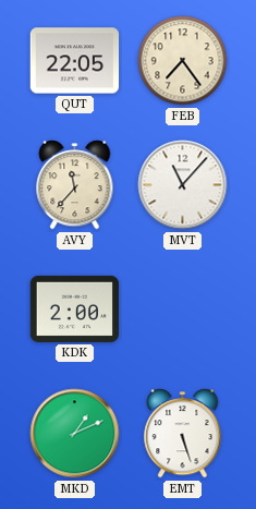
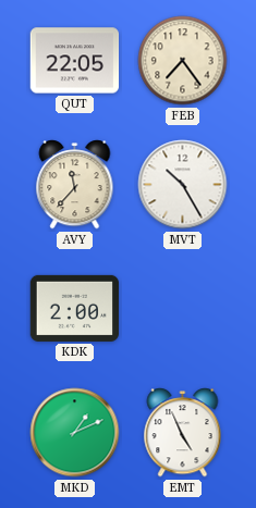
MVT: 11:07 -> 10:25 (183, 185)
EMT: 5:27 -> 4:56 (183, 433)
